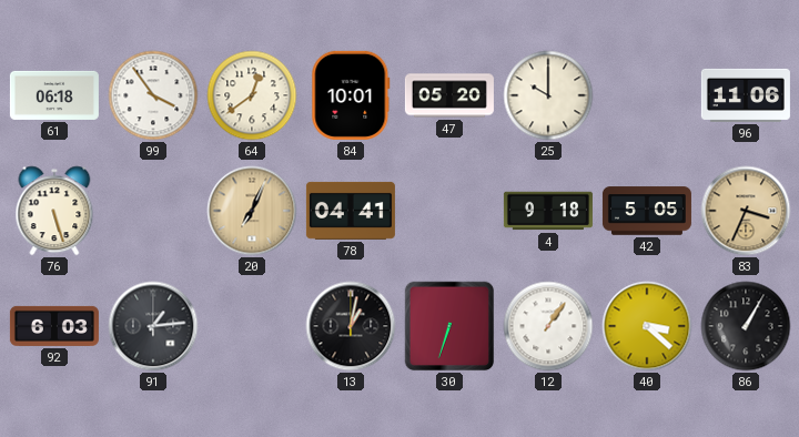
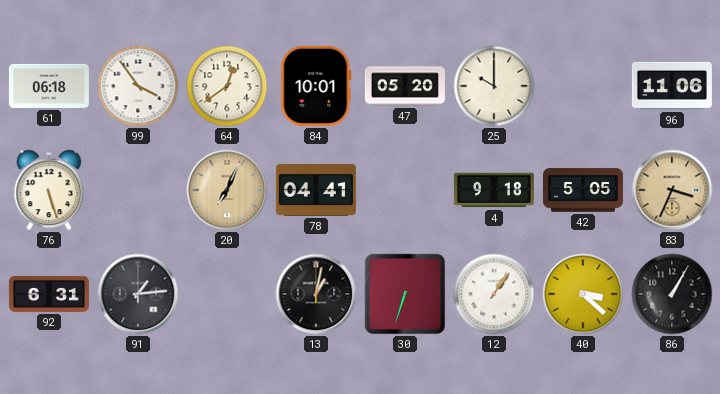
92: 6:03 -> 6:31 (49, 294)
